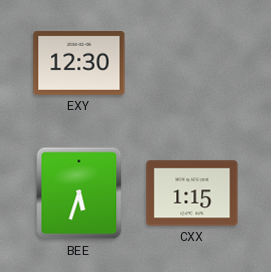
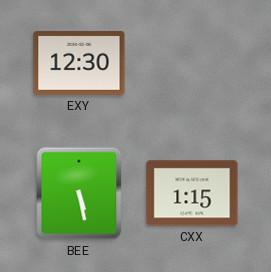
BEE: 5:33 -> 5:28 (79, 193)
